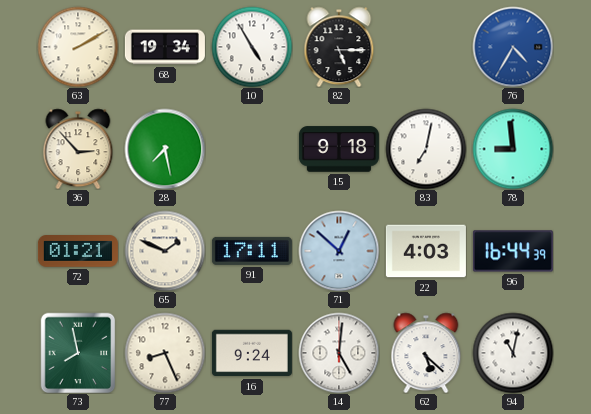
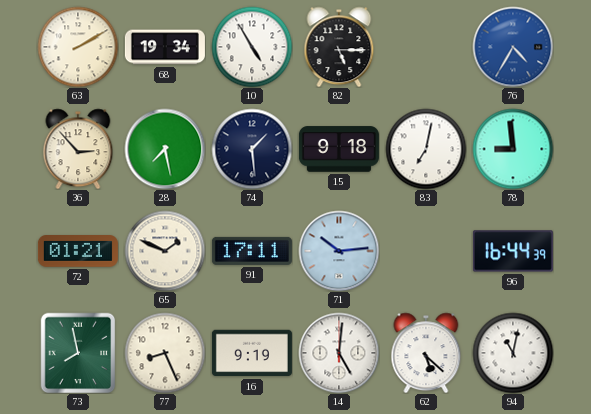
74: none -> 1:29 (252, 149)
71: 12:52 -> 10:14 (339, 251)
22: 4:03 -> none (426, 251)
16: 9:24 -> 9:19 (252, 353)
